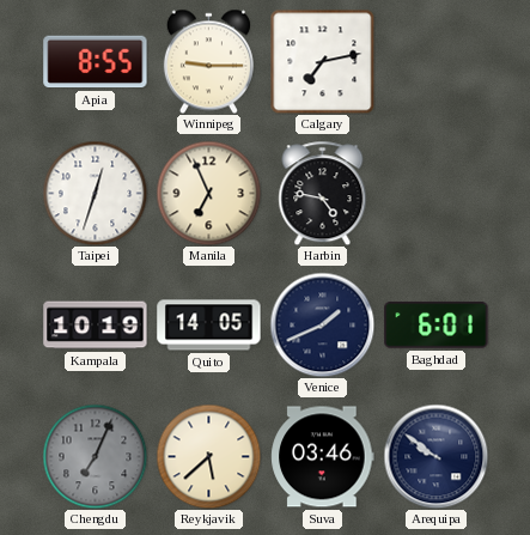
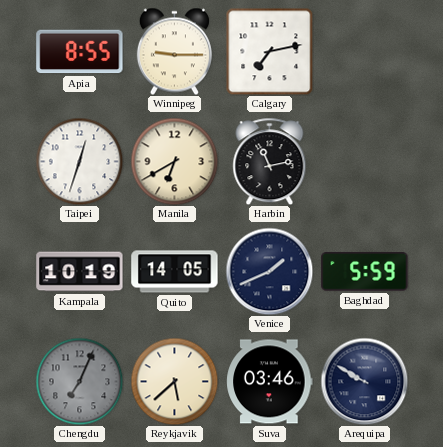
Manila: 6:56 -> 6:40 (174, 161)
Harbin: 4:47 -> 11:13 (270, 161)
Baghdad: 6:01 -> 5:59 (365, 272)
Arequipa: 9:51 -> 9:50 (364, 381)
